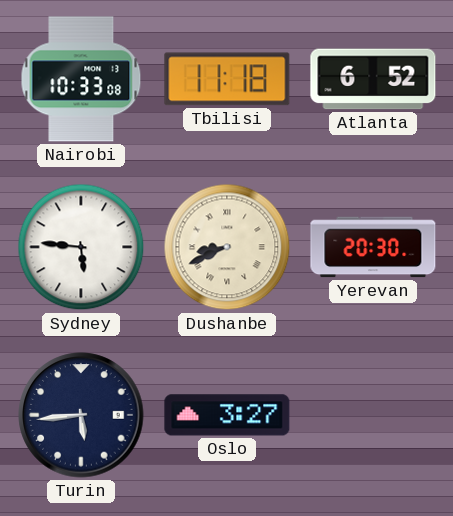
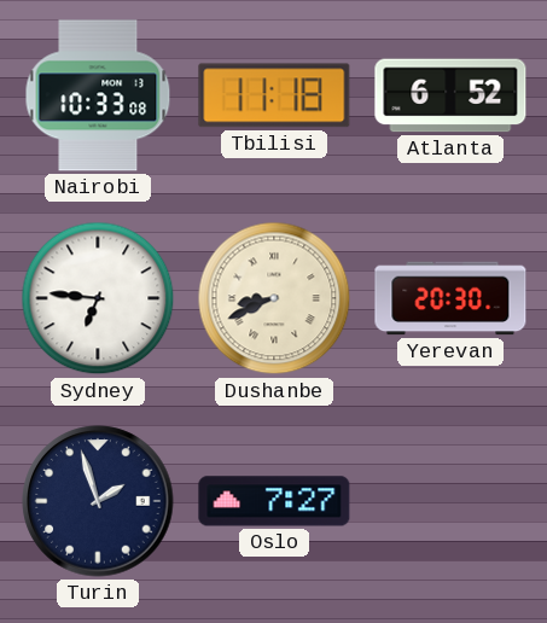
Sydney: 5:46 -> 6:46 (98, 298)
Turin: 5:44 -> 1:57 (98, 501)
Oslo: 3:27 -> 7:27 (274, 501)
